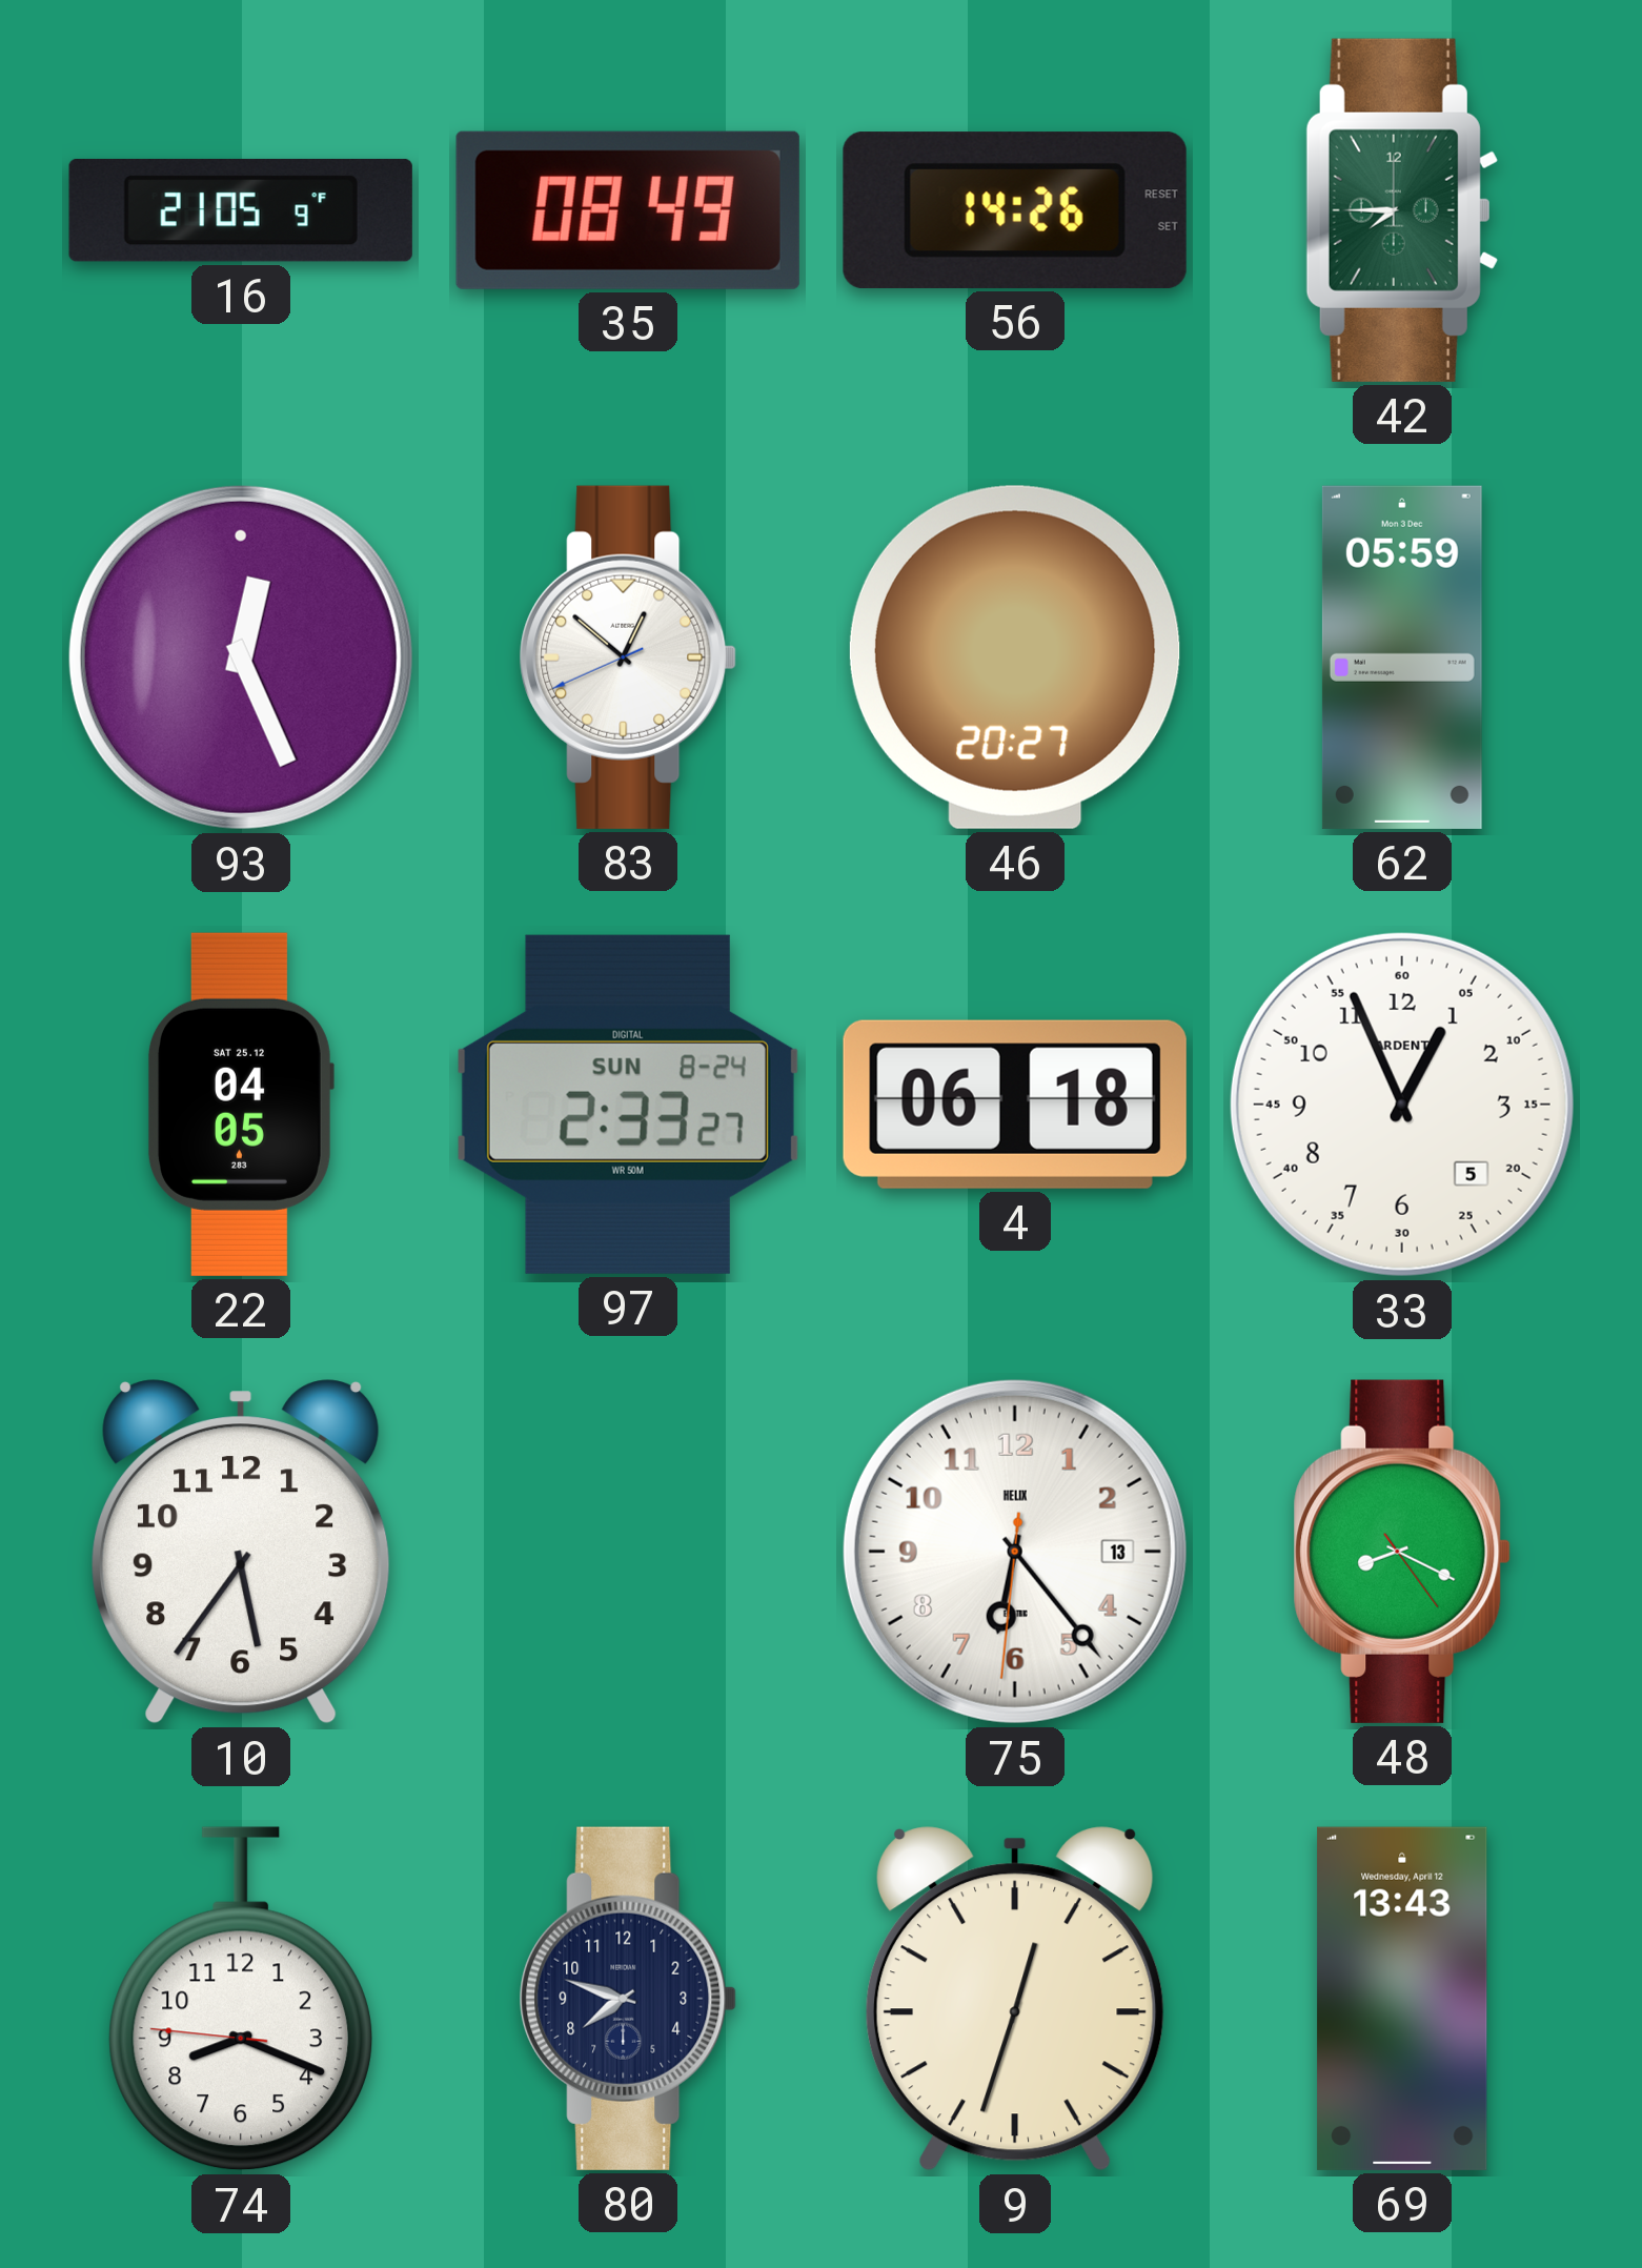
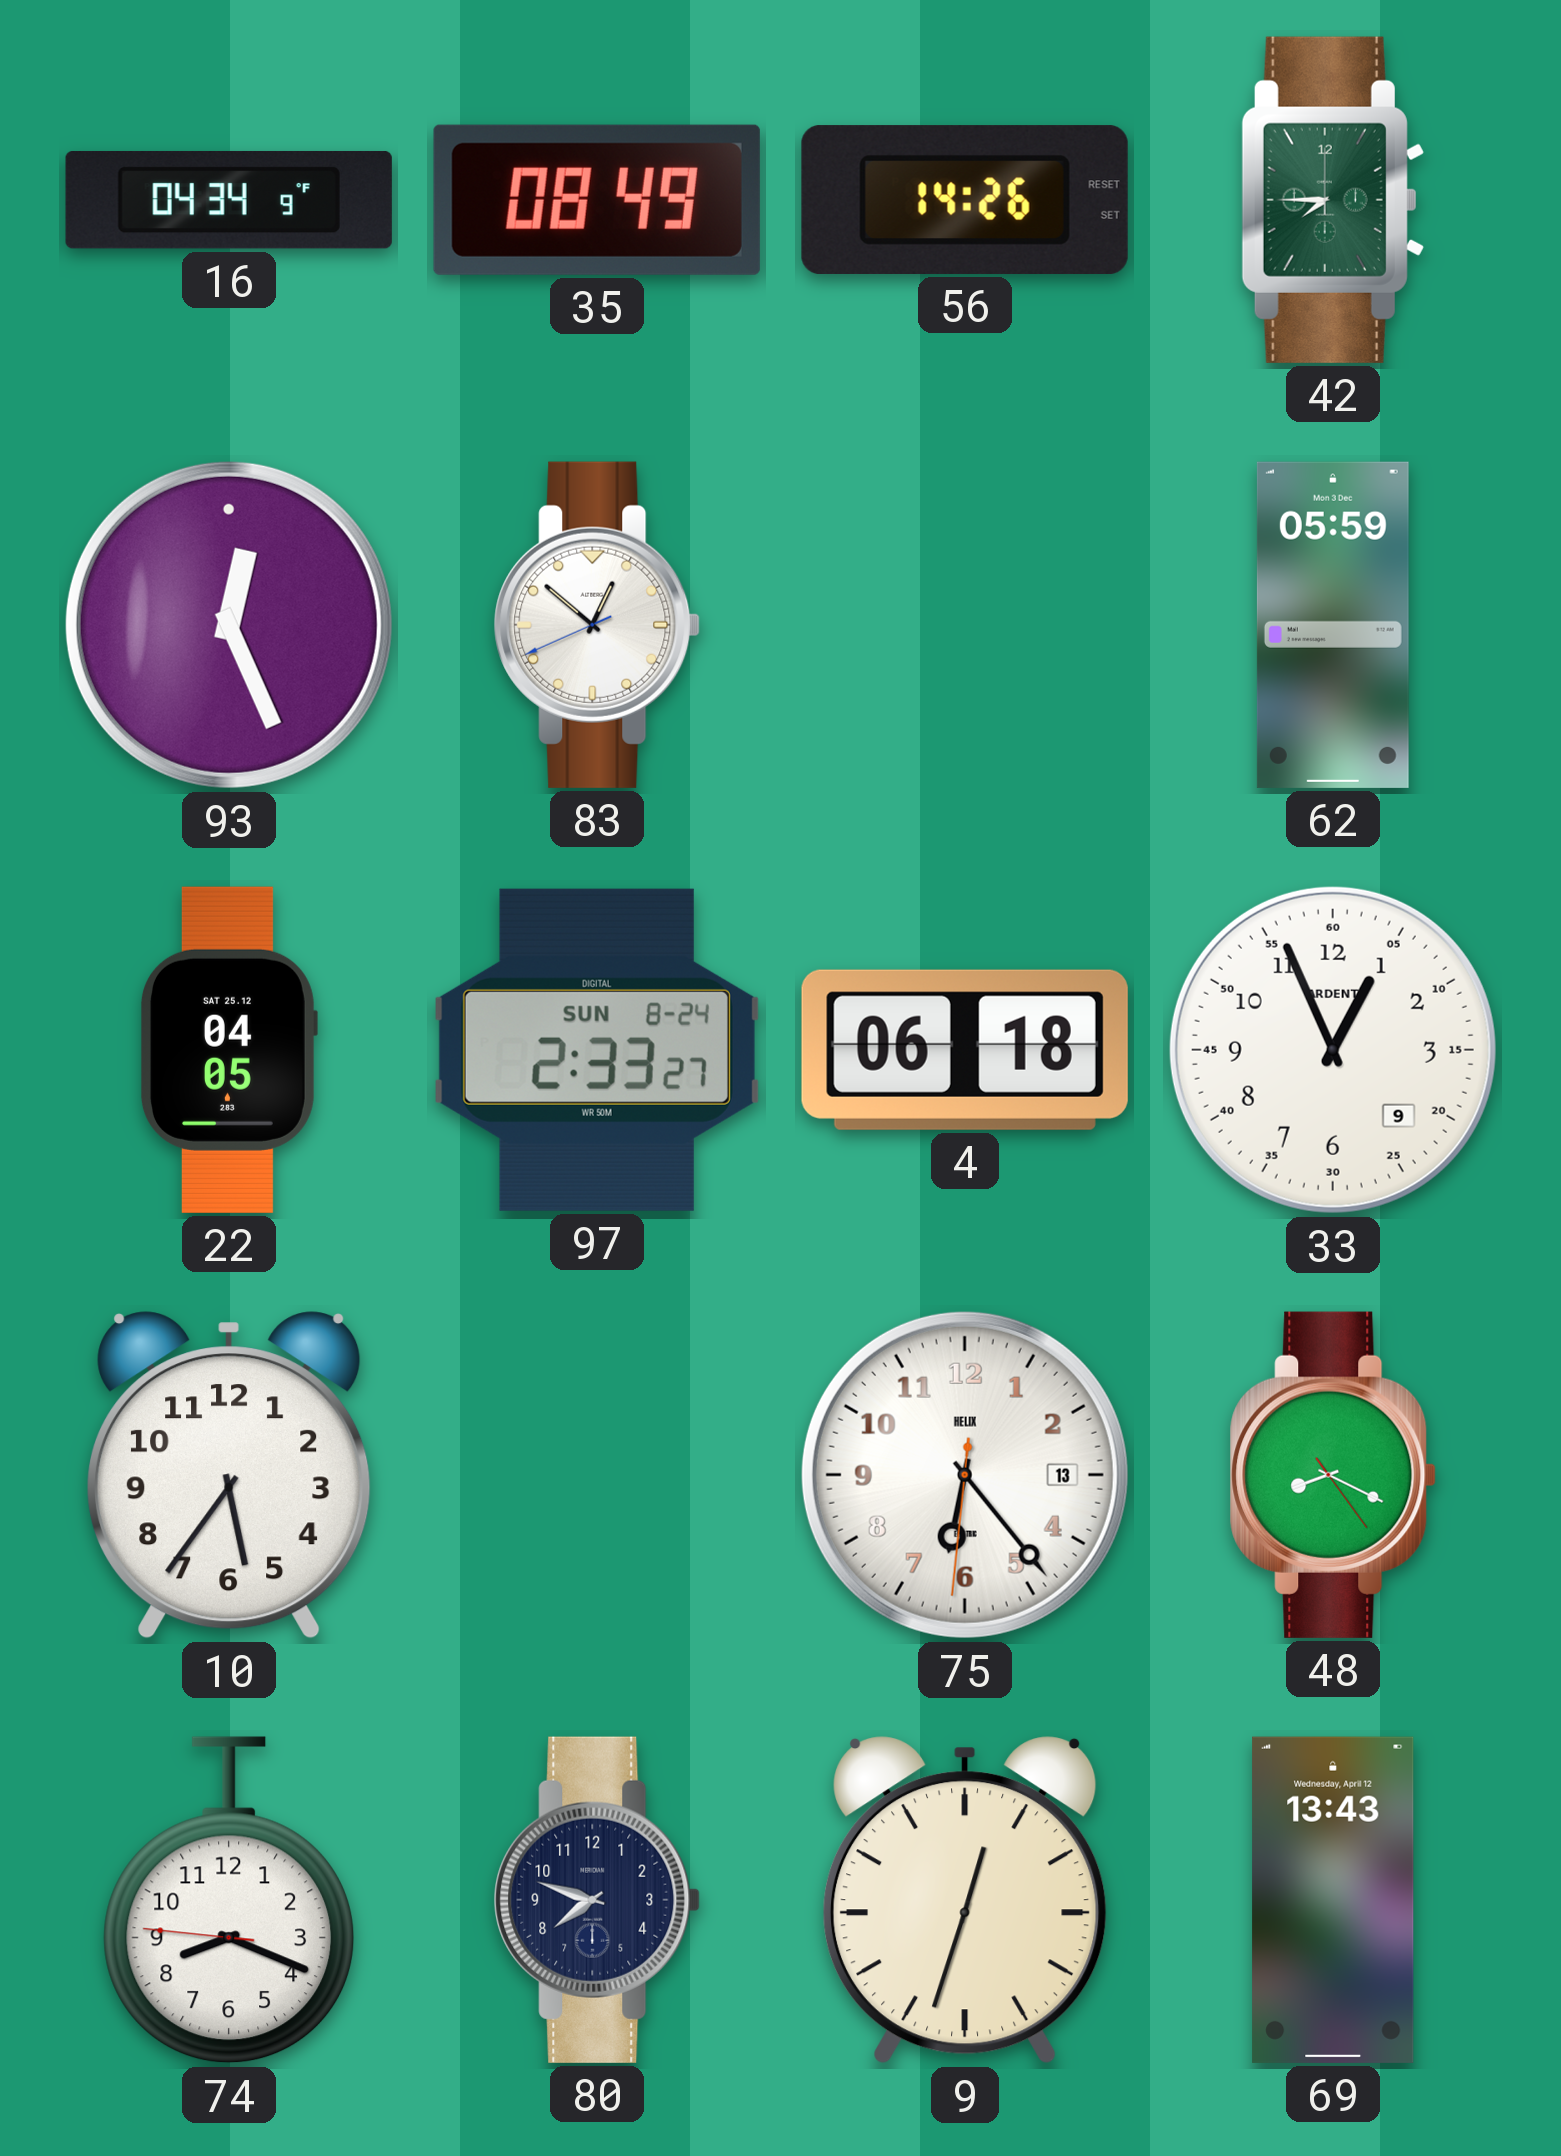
16: 21:05 -> 04:34 (229, 200)
46: 20:27 -> none (1015, 657)
33 date: 5 -> 9 (1333, 1050)
